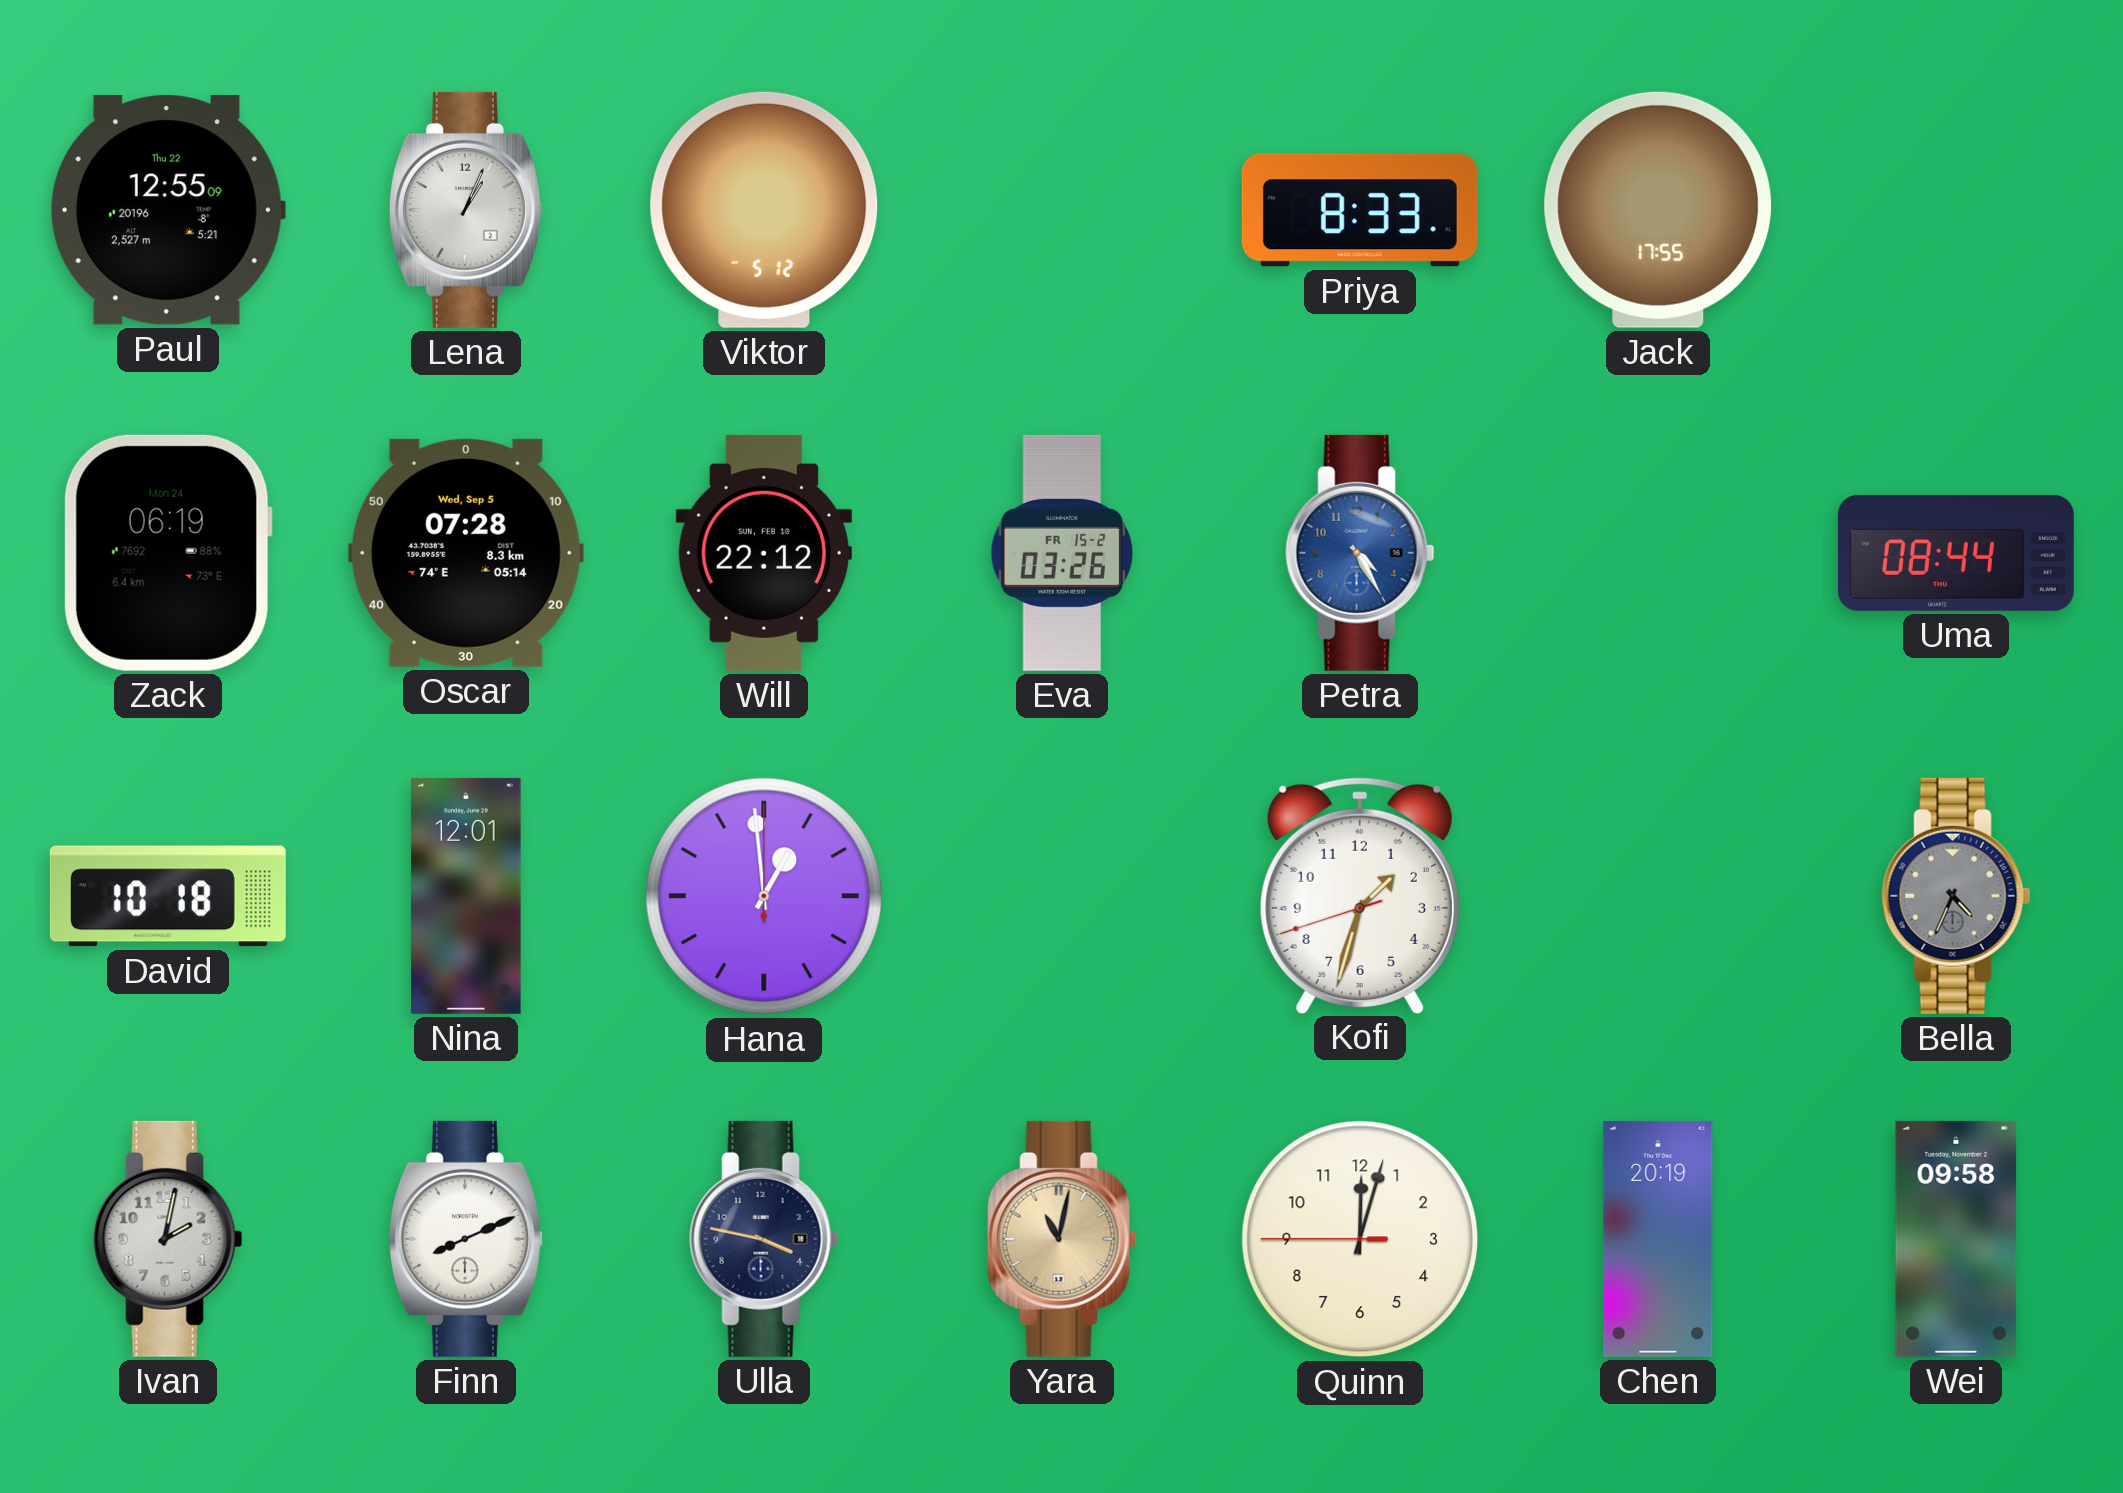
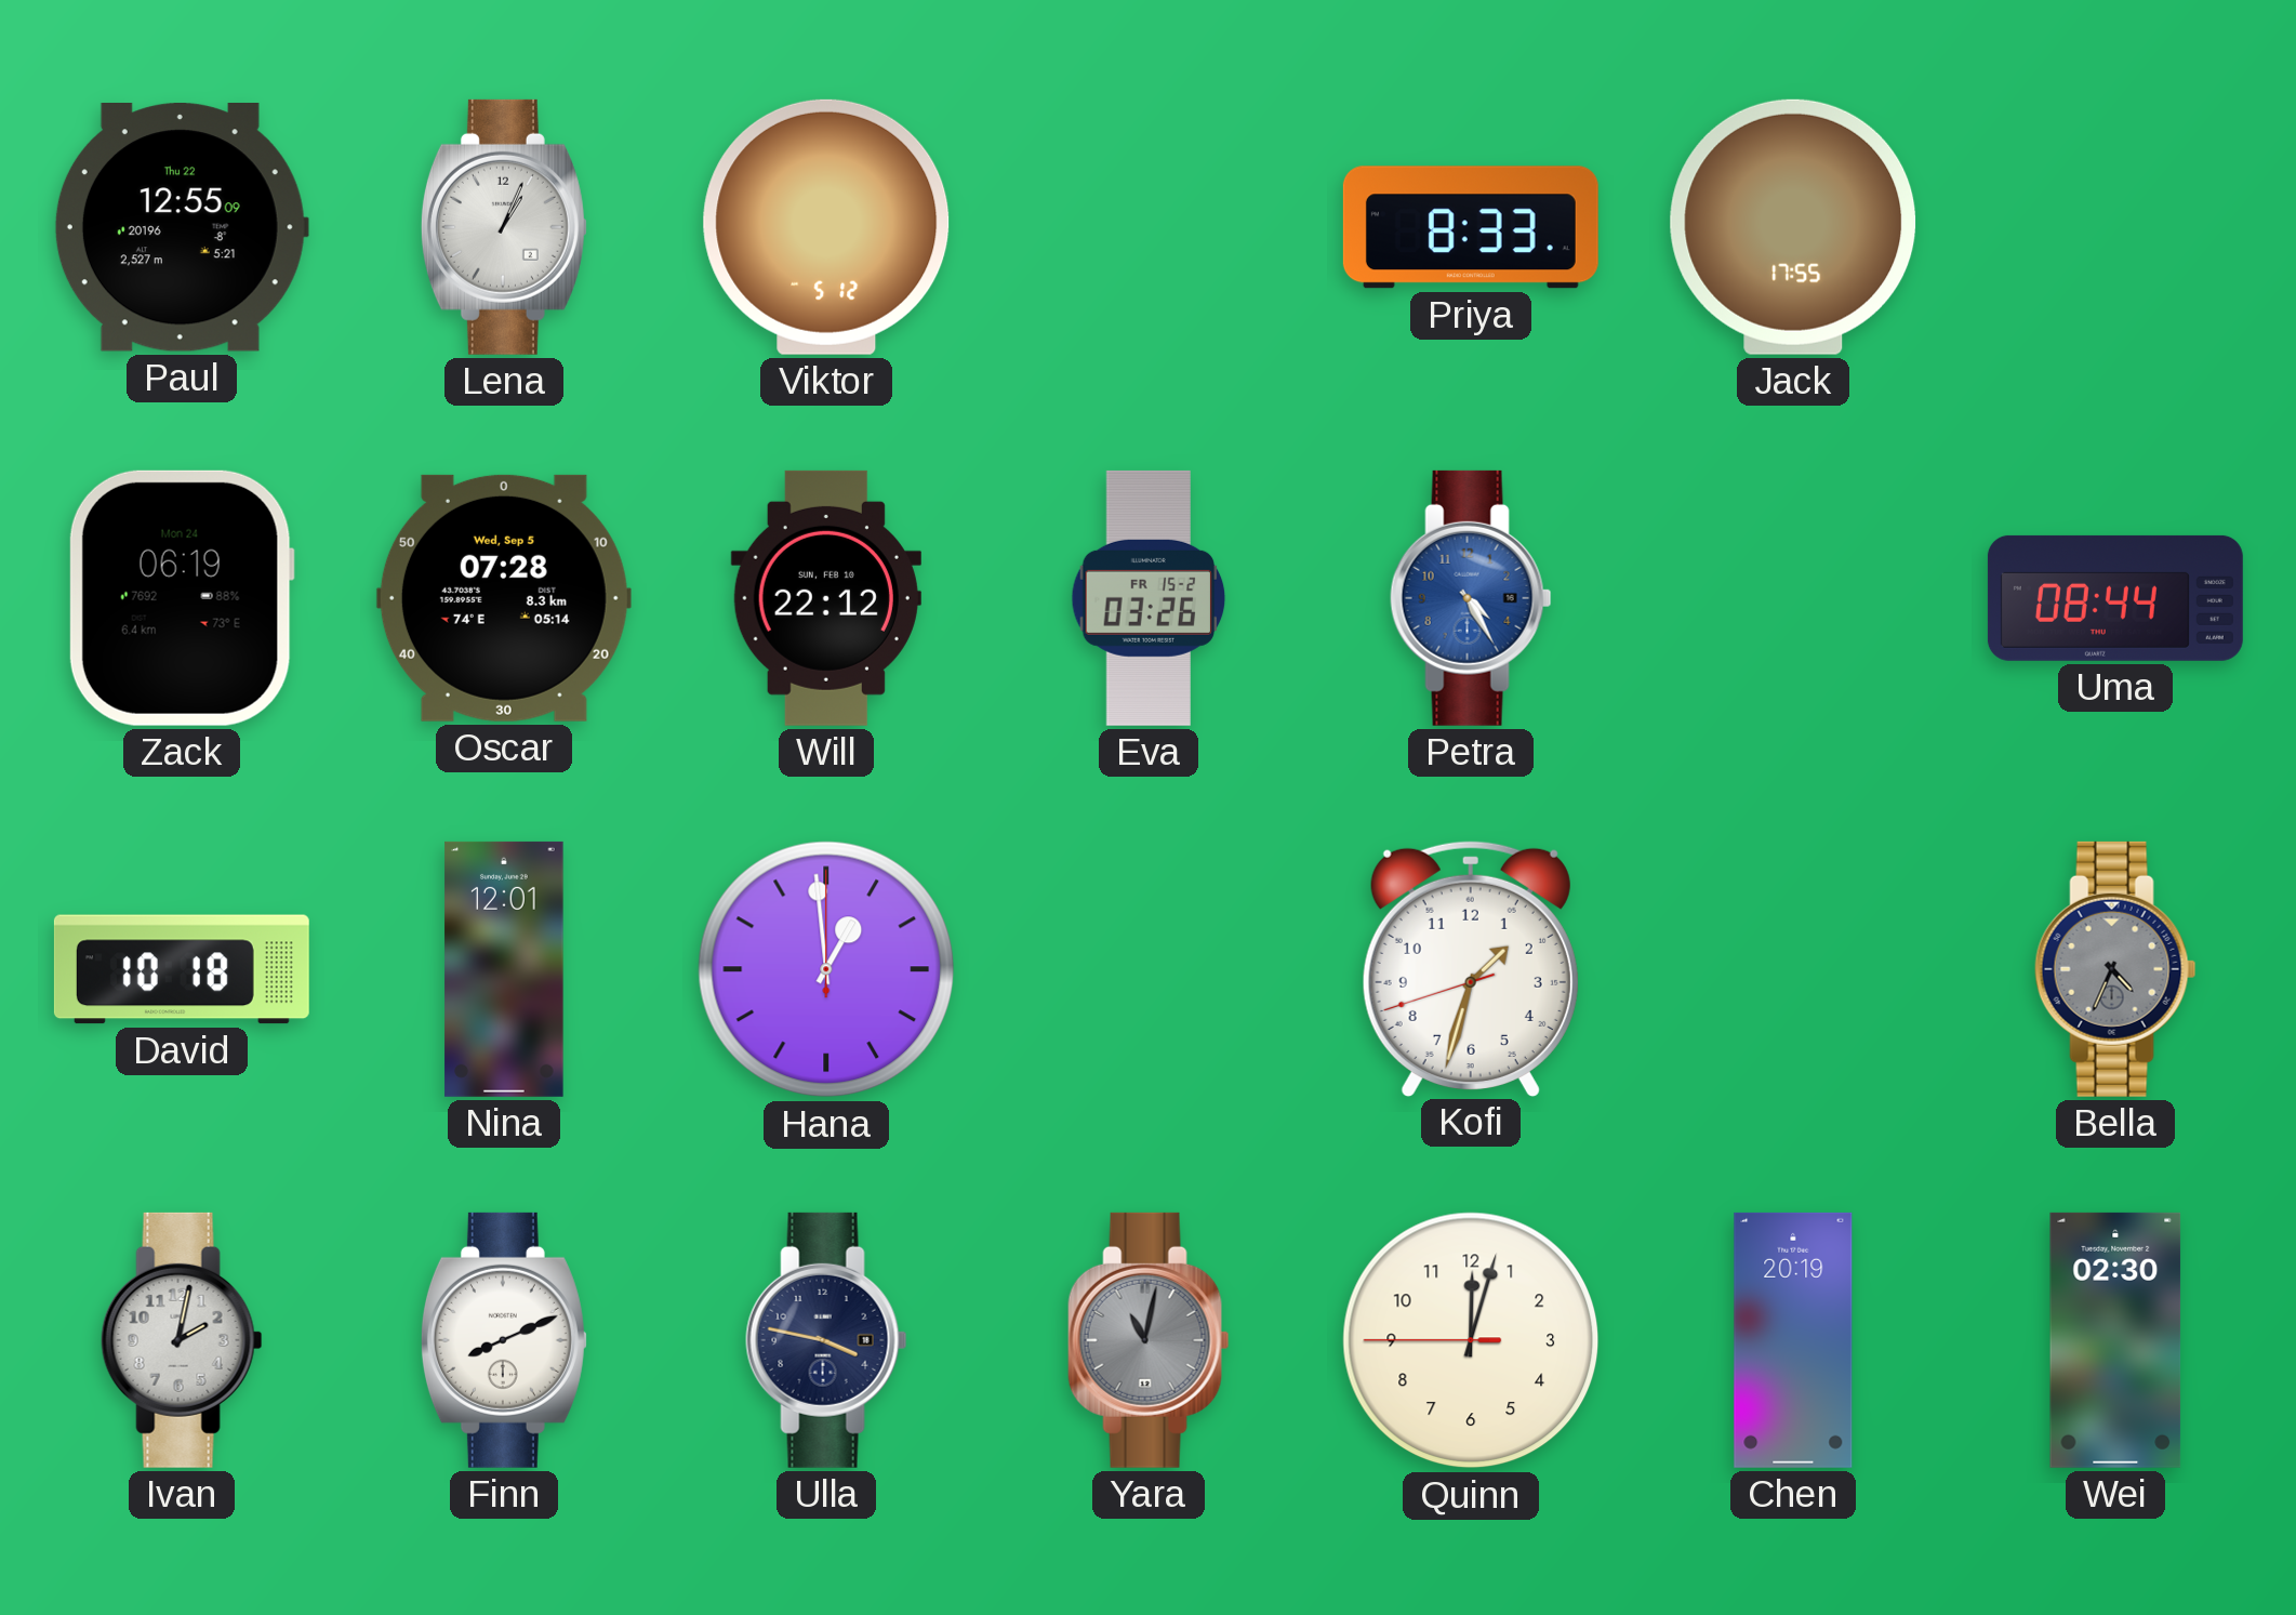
Yara dial: champagne -> grey (1149, 1340)
Wei: 09:58 -> 02:30 (2115, 1340)
